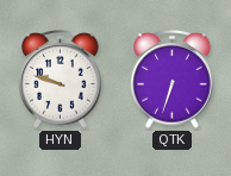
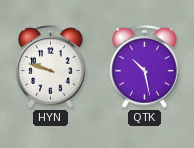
QTK: 6:33 -> 10:28 (145, 67)
